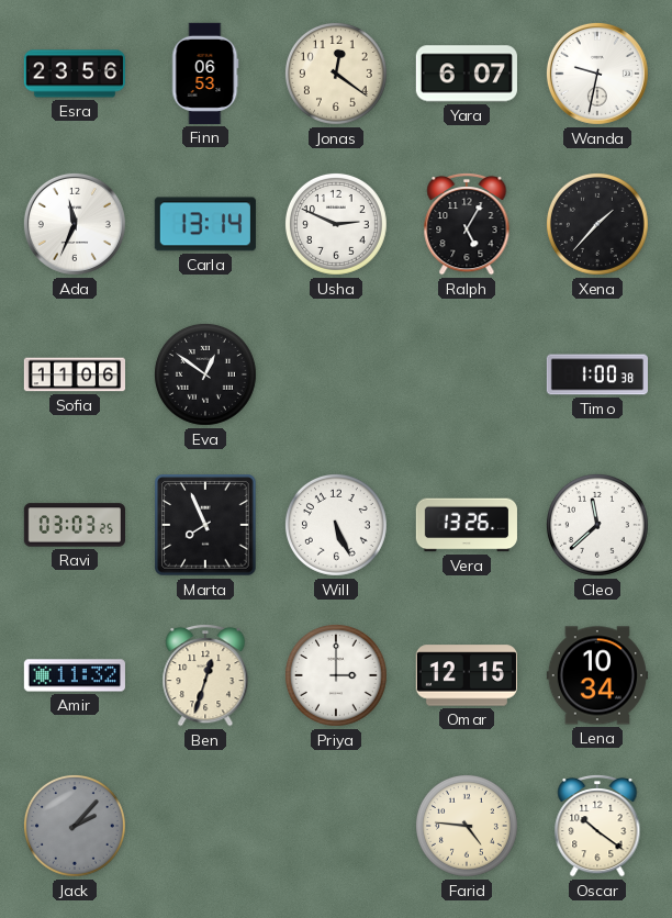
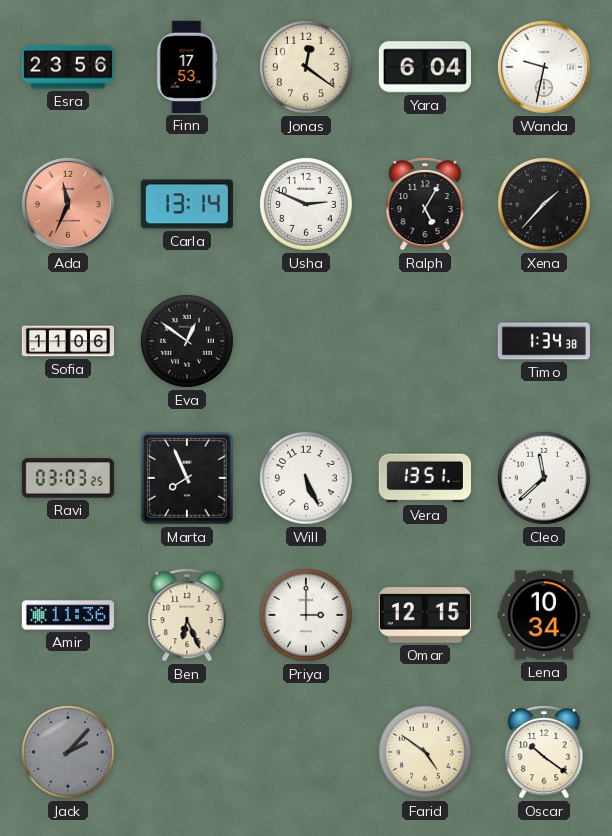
Finn: 06:53 -> 17:53 (187, 67)
Yara: 6:07 -> 6:04 (425, 67)
Ada dial: white -> salmon (68, 204)
Timo: 1:00 -> 1:34 (543, 341)
Vera: 13:26 -> 13:51 (425, 478)
Amir: 11:32 -> 11:36 (67, 615)
Ben: 12:33 -> 6:26 (187, 615)
Farid: 4:46 -> 4:51 (425, 752)
